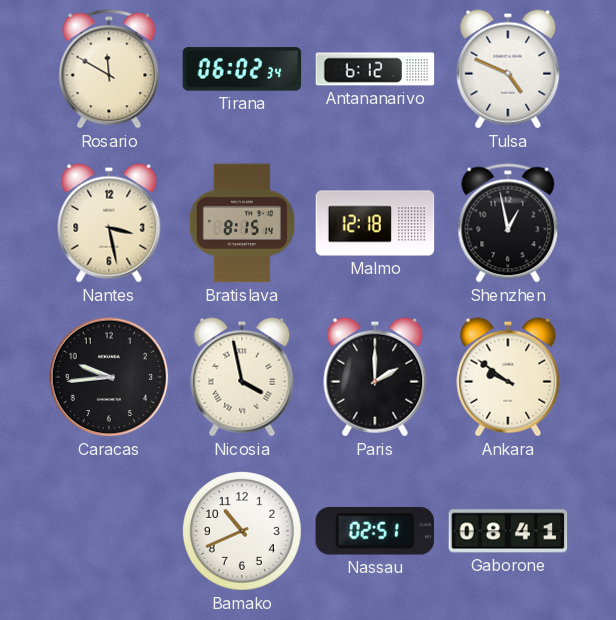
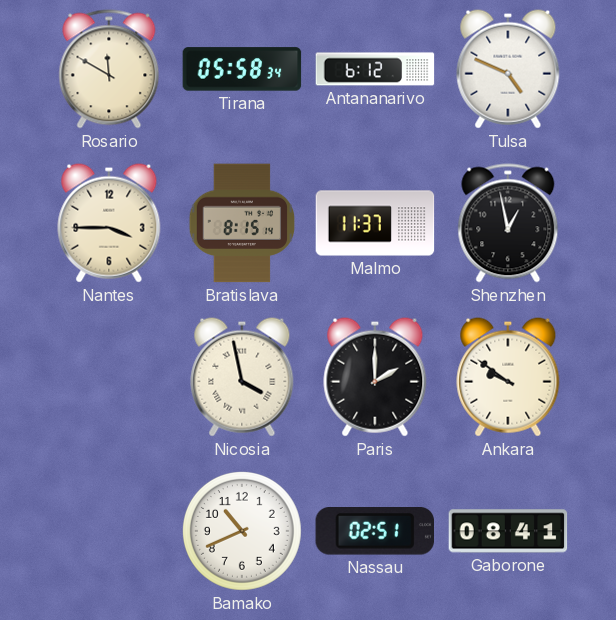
Tirana: 06:02 -> 05:58 (242, 69)
Nantes: 3:28 -> 3:45 (109, 223)
Malmo: 12:18 -> 11:37 (375, 223)
Caracas: 9:44 -> none (109, 377)
